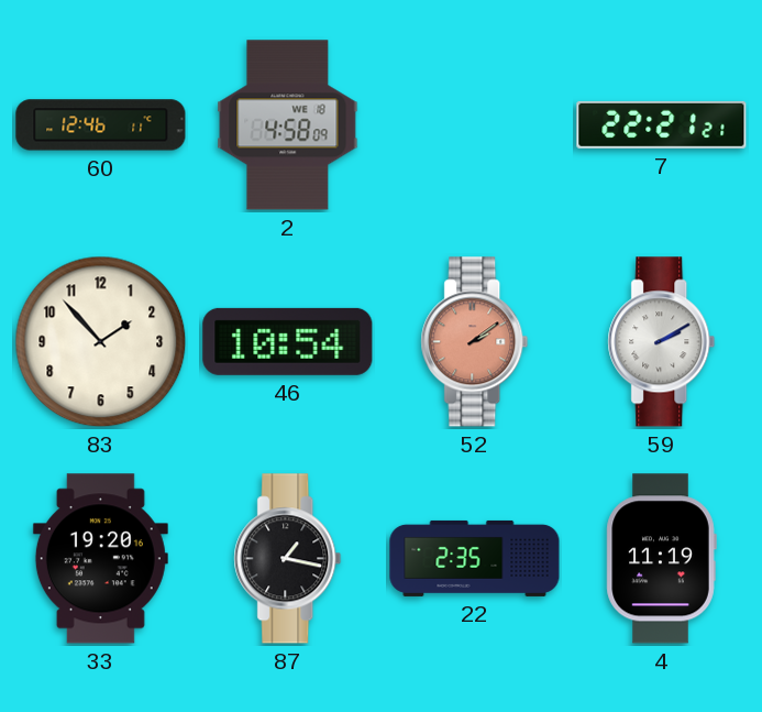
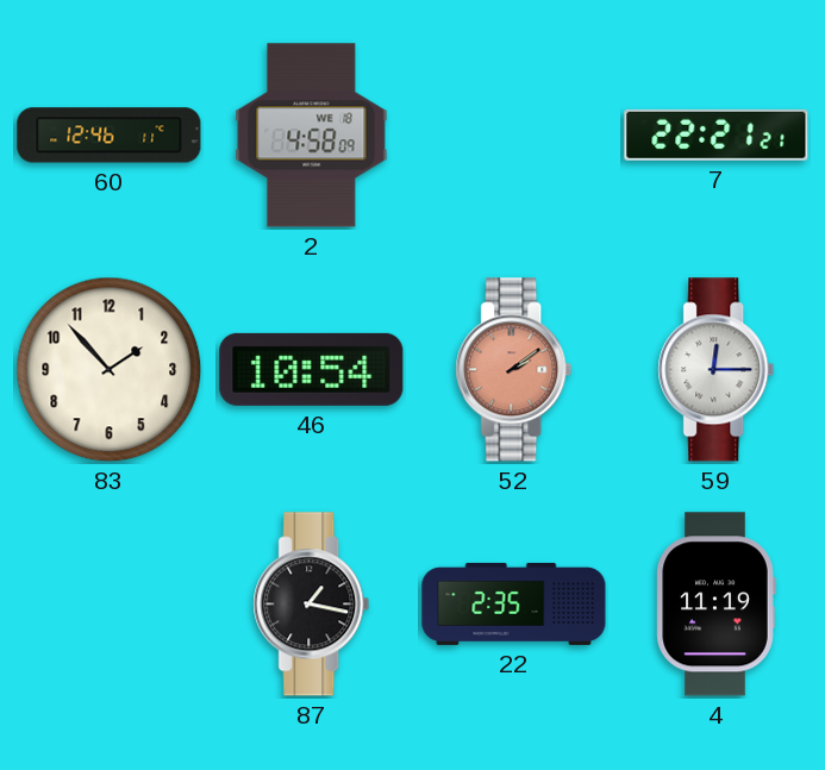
59: 2:10 -> 12:15 (717, 370)
33: 19:20 -> none (100, 559)
